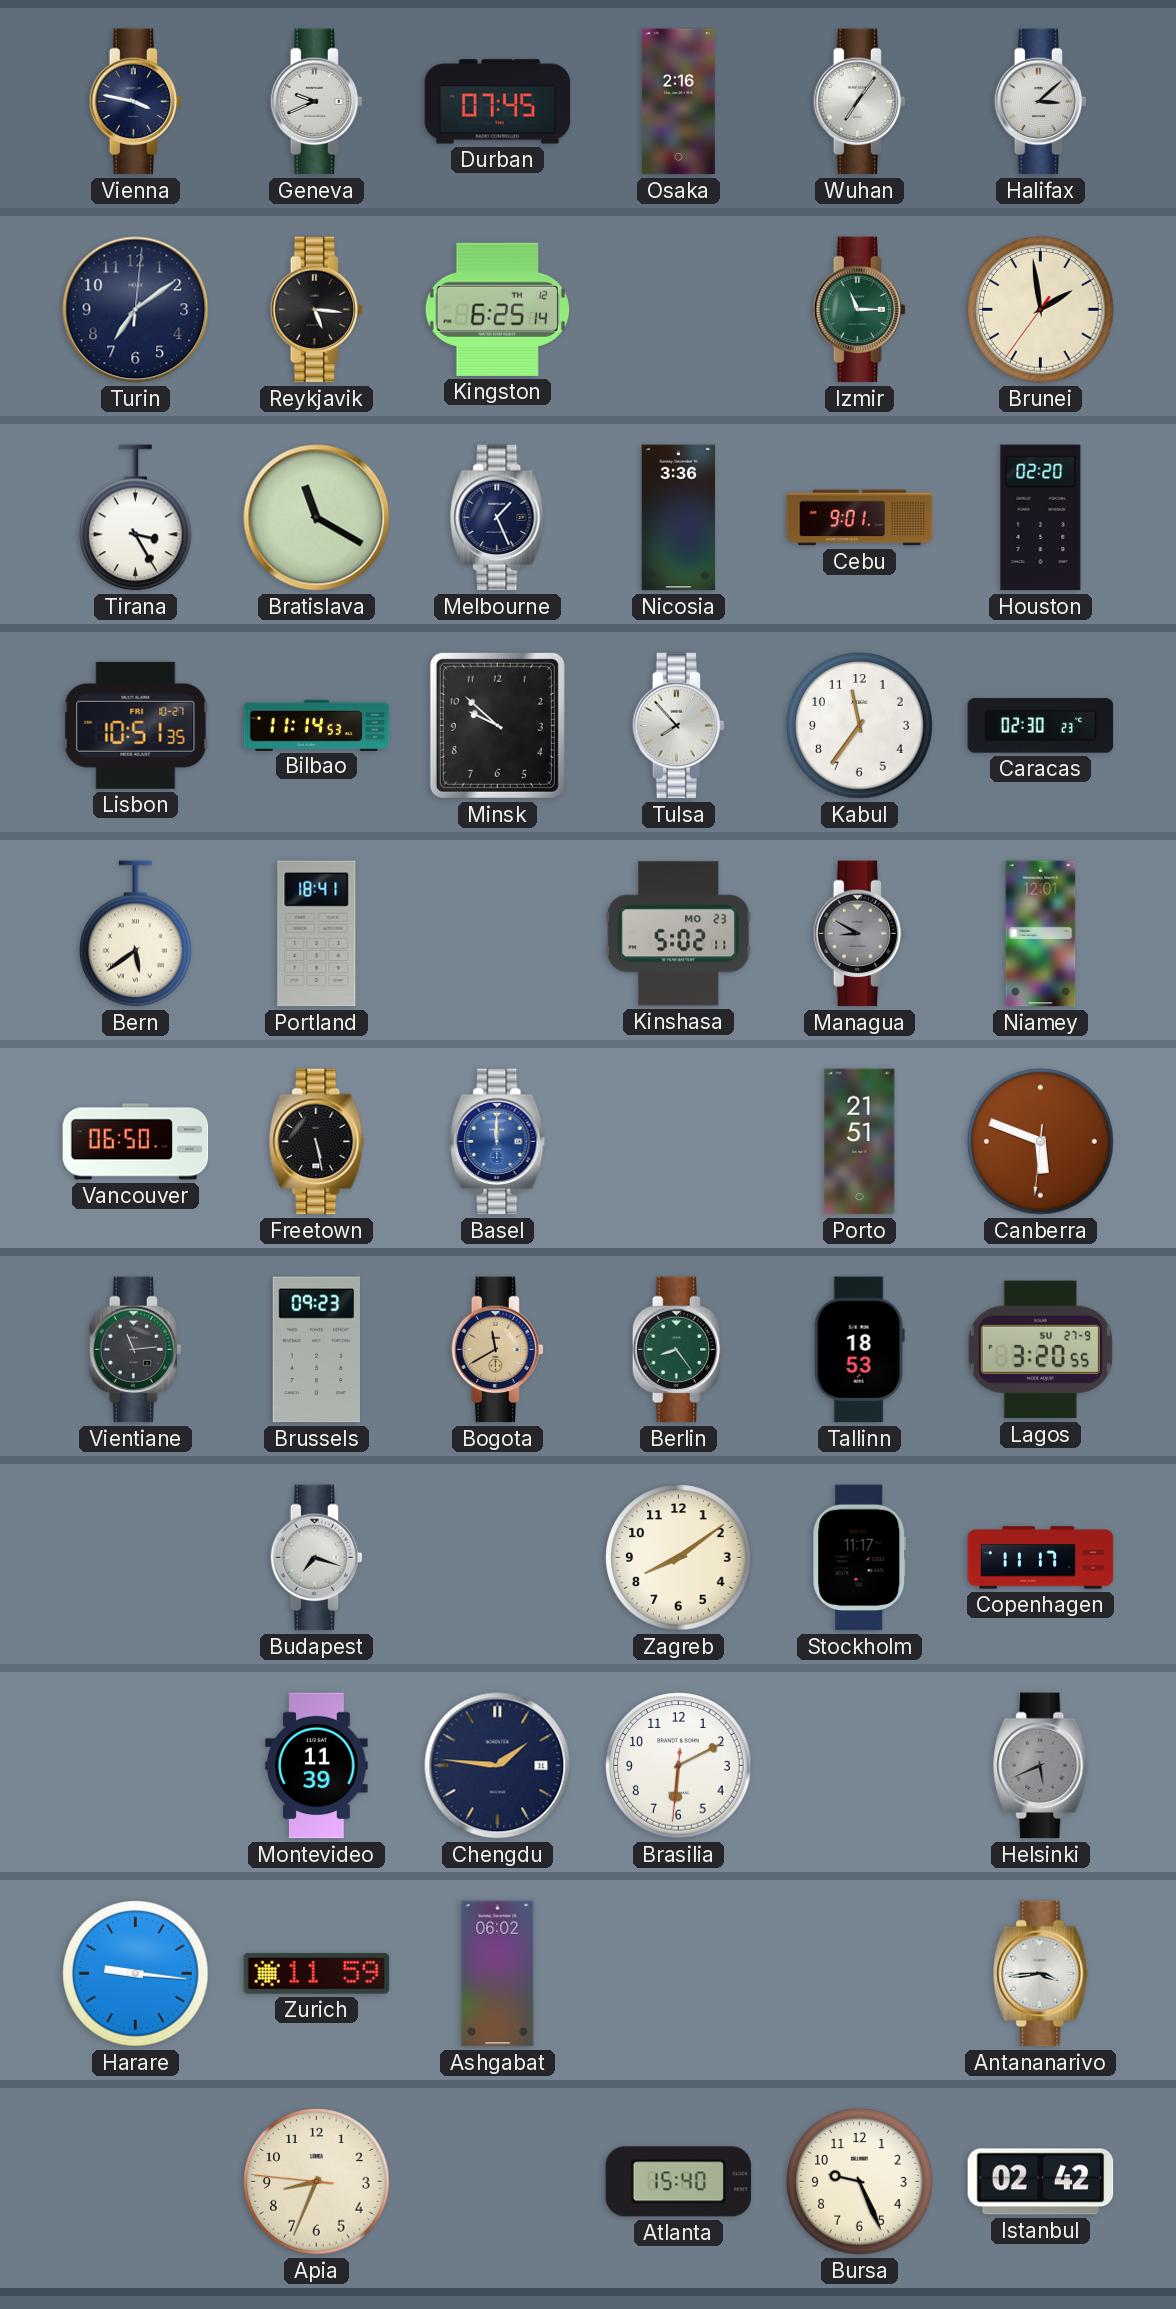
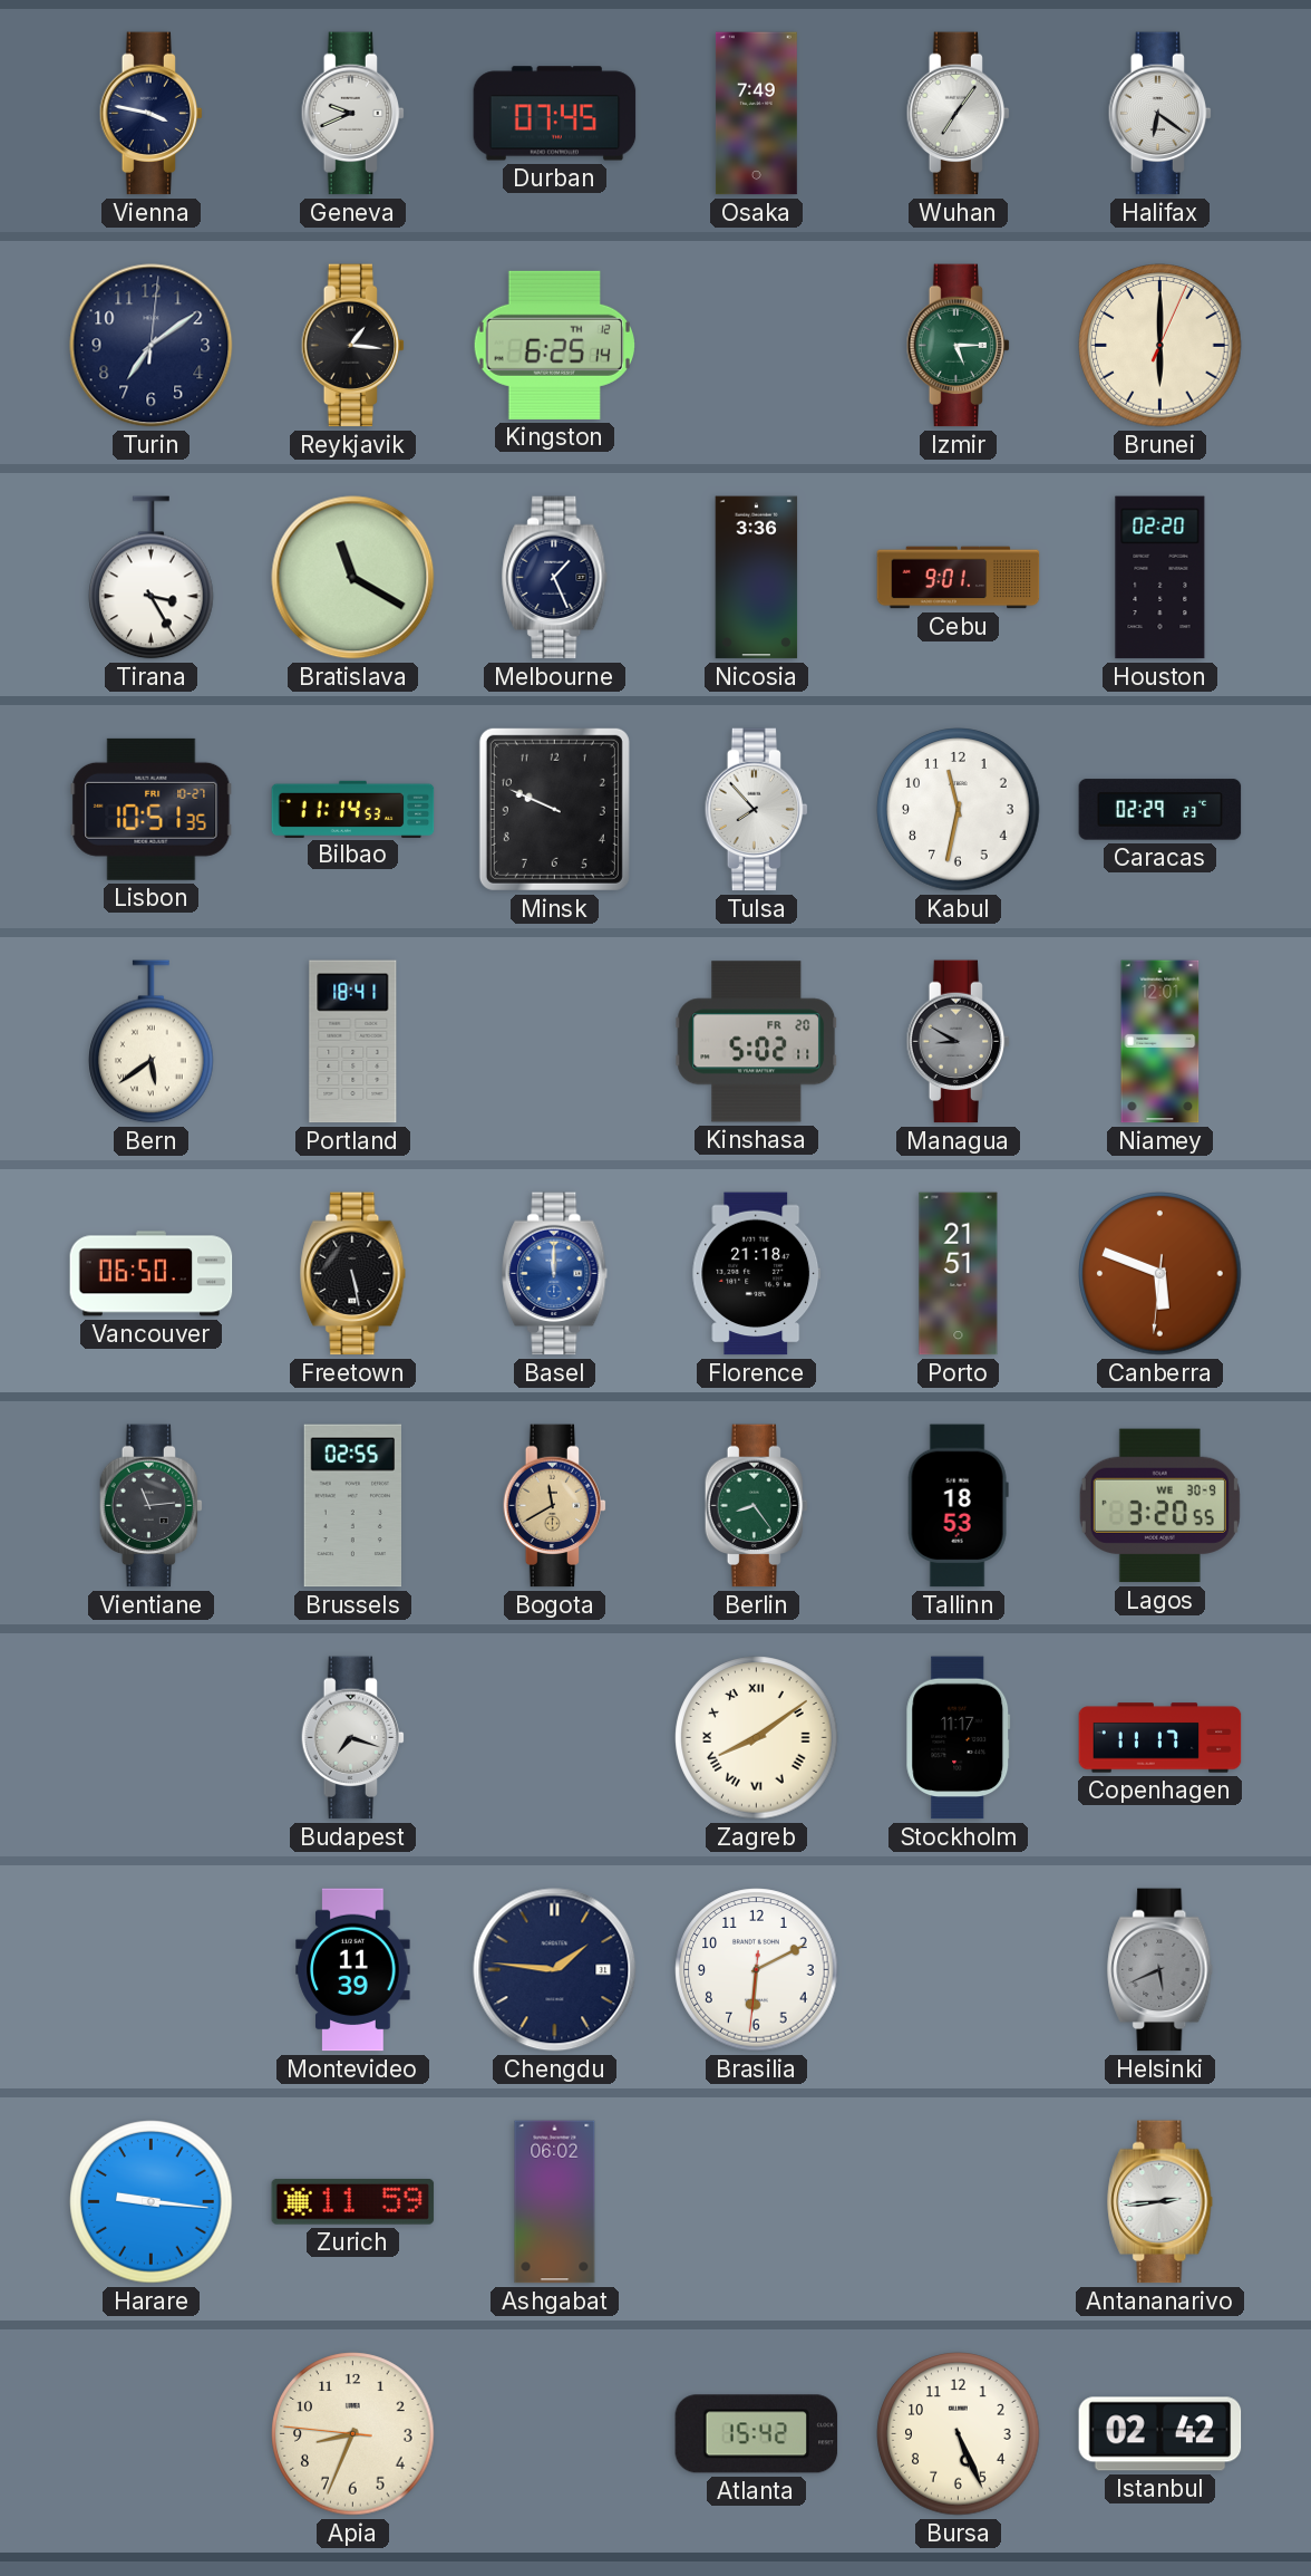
Osaka: 2:16 -> 7:49 (756, 114)
Halifax: 3:08 -> 6:21 (1161, 114)
Reykjavik: 5:16 -> 1:16 (353, 346)
Izmir: 11:15 -> 5:15 (959, 346)
Brunei: 1:58 -> 6:00 (1161, 346)
Minsk: 9:52 -> 9:49 (554, 809)
Kabul: 11:36 -> 11:32 (959, 810)
Caracas: 02:30 -> 02:29 (1161, 810)
Kinshasa date: MO 23 -> FR 20 (757, 1042)
Florence: none -> 21:18 (757, 1274)
Brussels: 09:23 -> 02:55 (352, 1506)
Lagos date: SU 27-9 -> WE 30-9 (1159, 1506)
Zagreb numerals: Arabic -> Roman (757, 1738)
Antananarivo: 3:44 -> 2:44 (1161, 2202)
Atlanta: 15:40 -> 15:42 (757, 2434)
Bursa: 9:26 -> 5:26 (959, 2434)
